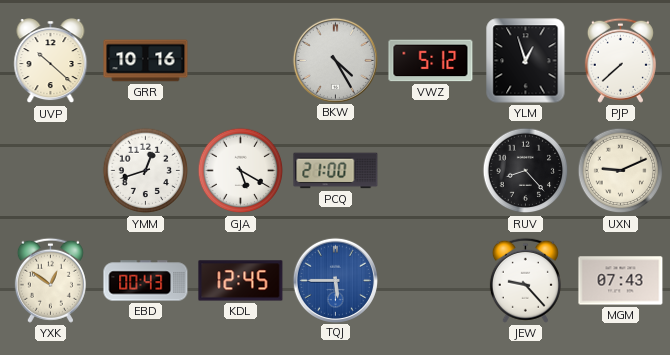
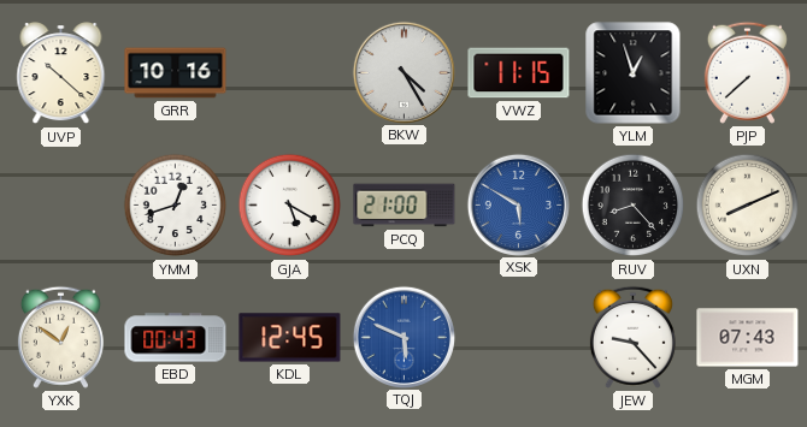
VWZ: 5:12 -> 11:15 (519, 73)
XSK: none -> 5:50 (518, 204)
UXN: 9:11 -> 8:11 (748, 206)
TQJ: 5:45 -> 5:49 (403, 337)
